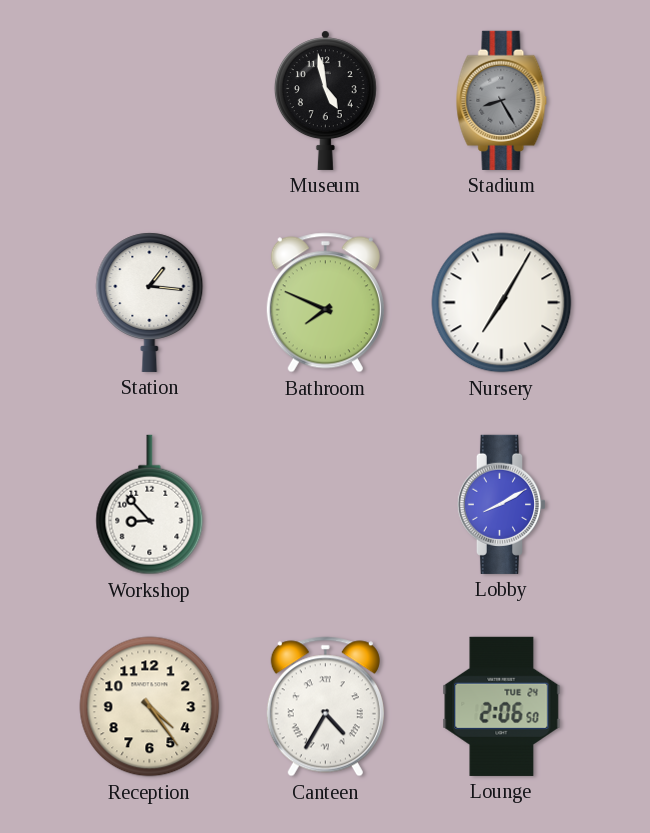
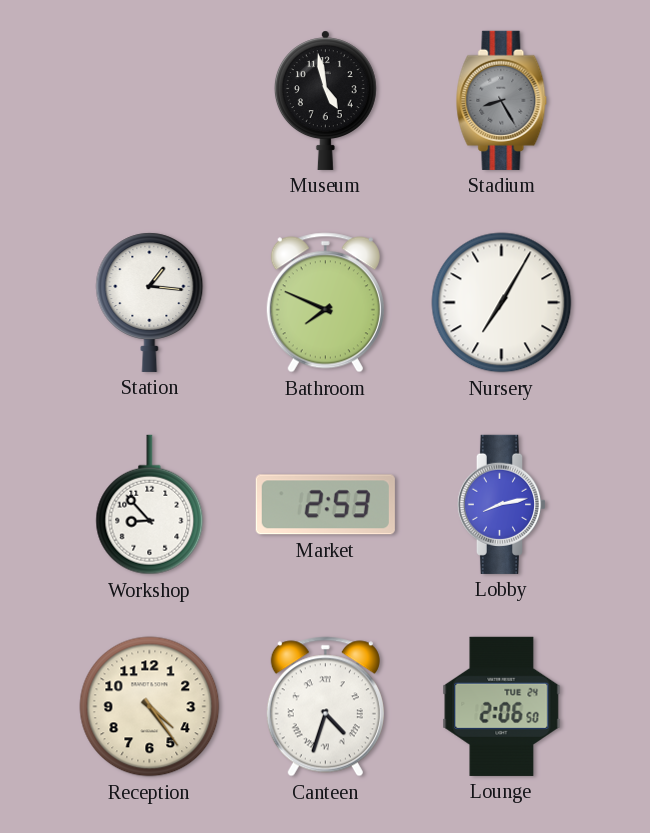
Market: none -> 2:53 (325, 505)
Lobby: 8:10 -> 8:13 (501, 504)
Canteen: 4:35 -> 4:33 (325, 707)
